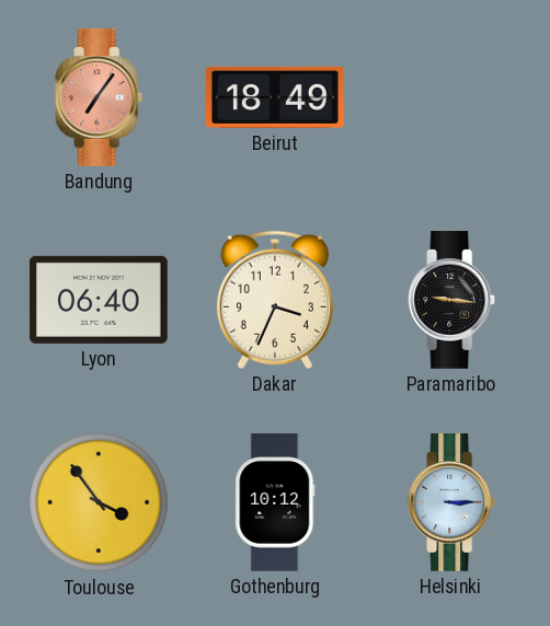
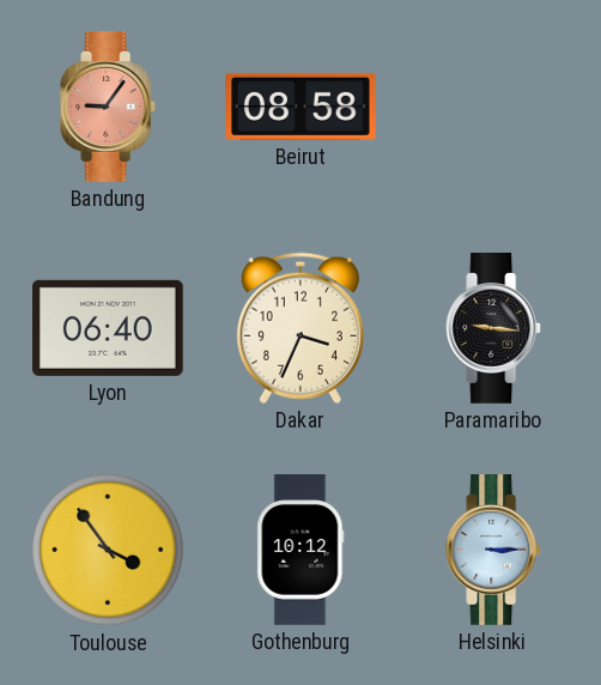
Bandung: 7:06 -> 9:06 (109, 107)
Beirut: 18:49 -> 08:58 (302, 107)
